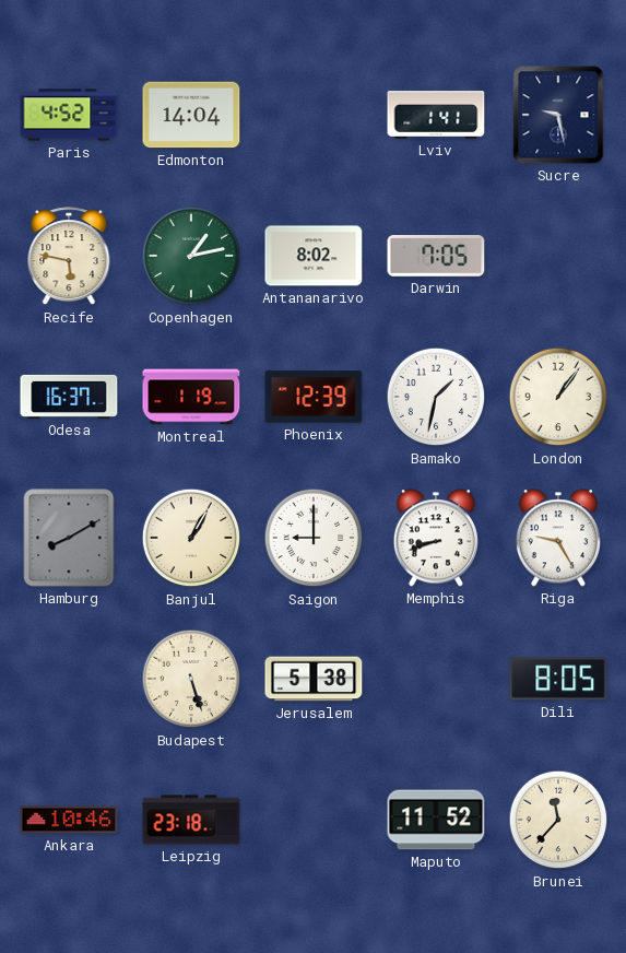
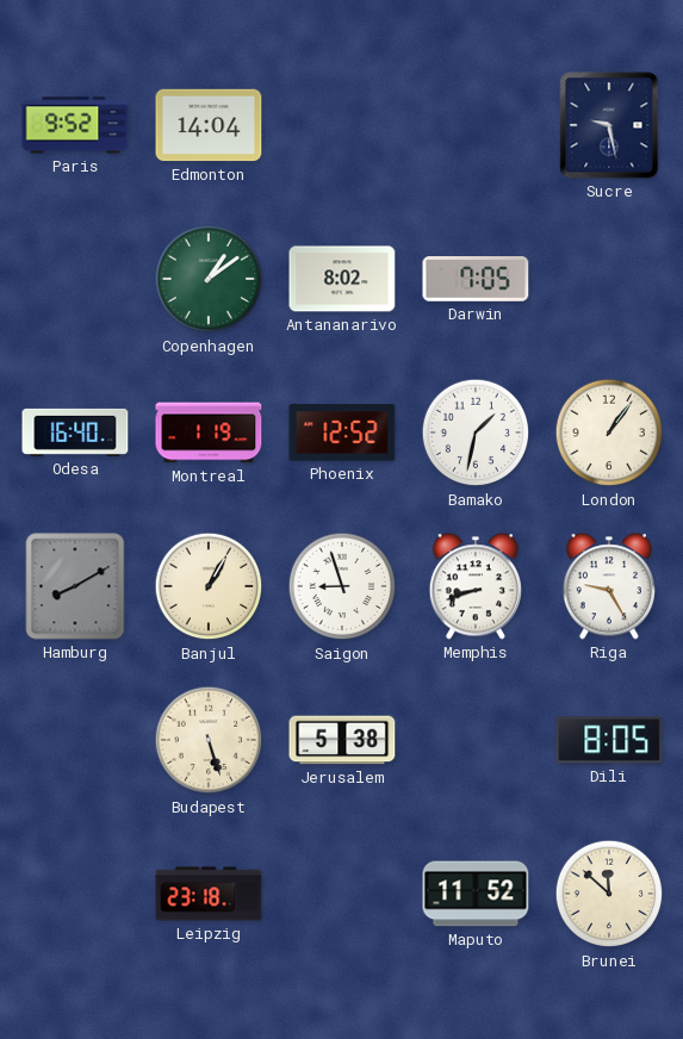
Paris: 4:52 -> 9:52 (75, 125)
Lviv: 1:41 -> none (436, 116)
Recife: 5:47 -> none (69, 257)
Copenhagen: 1:13 -> 1:09 (209, 279)
Odesa: 16:37 -> 16:40 (75, 433)
Phoenix: 12:39 -> 12:52 (342, 433)
Saigon: 9:00 -> 8:57 (342, 586)
Ankara: 10:46 -> none (69, 820)
Brunei: 11:37 -> 11:52 (609, 894)
